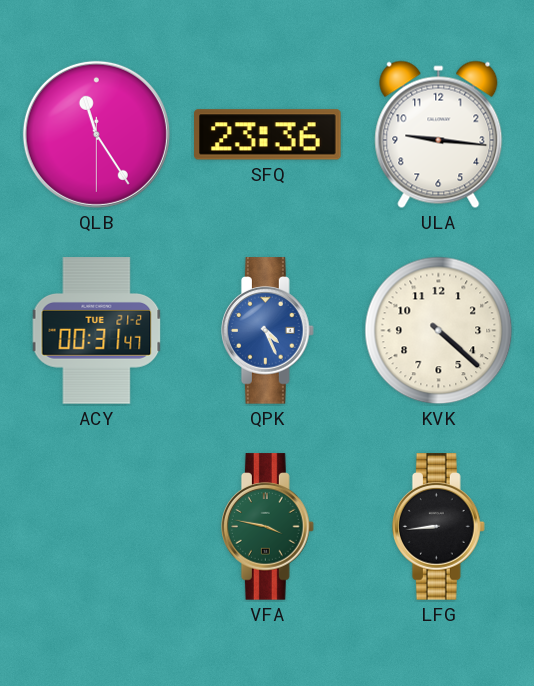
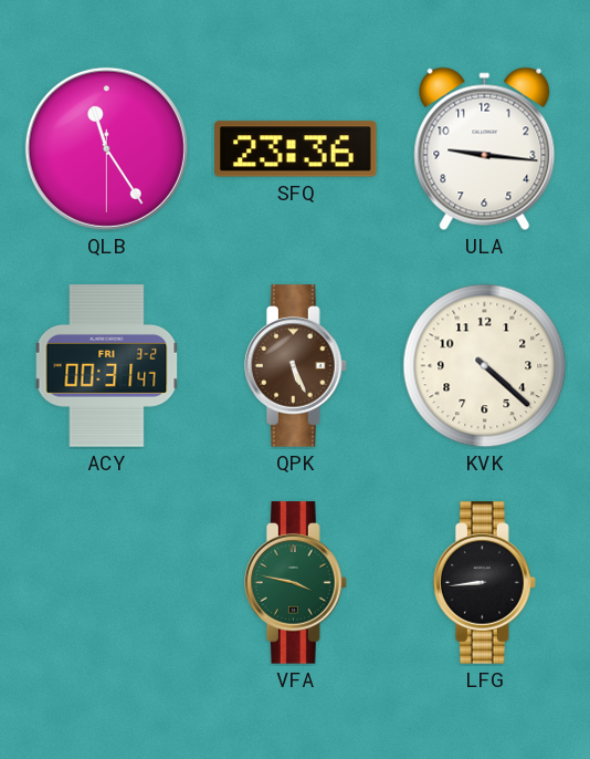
ACY date: TUE 21-2 -> FRI 3-2 (107, 366)
QPK: 4:26 -> 5:26 (295, 366)
QPK dial: blue -> brown (295, 366)
